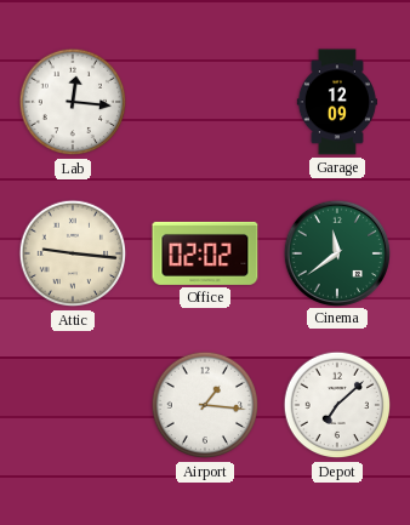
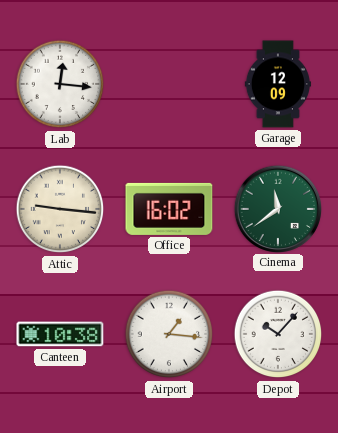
Office: 02:02 -> 16:02 (169, 209)
Canteen: none -> 10:38 (60, 334)
Depot: 7:08 -> 10:07 (278, 334)
